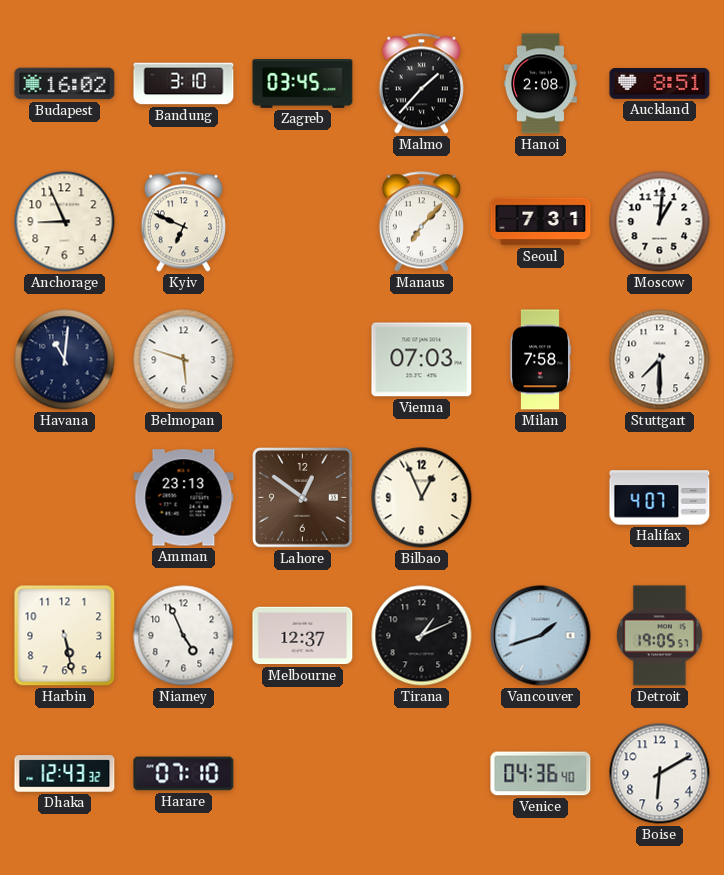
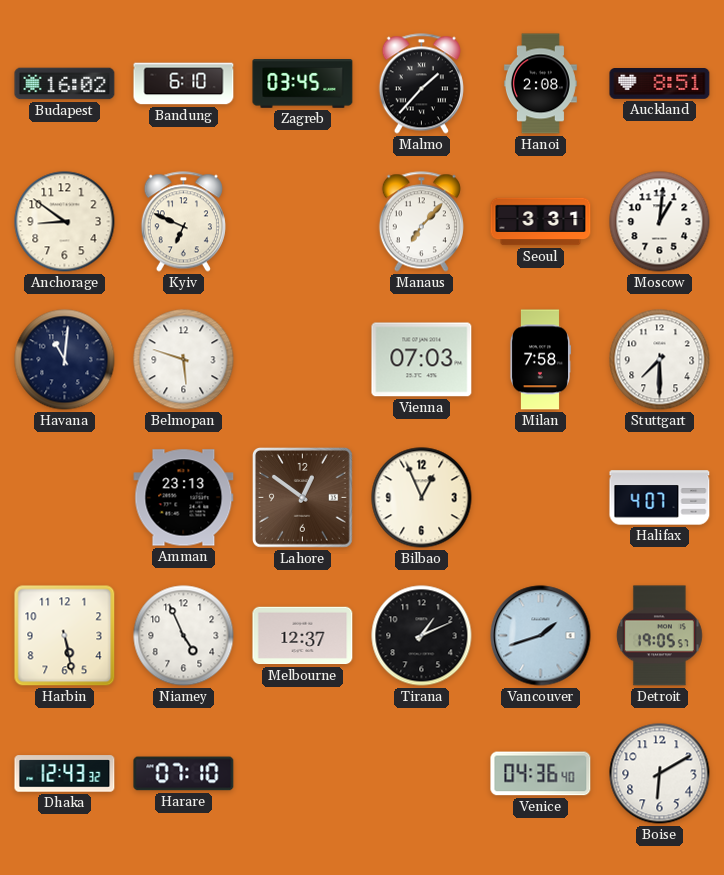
Bandung: 3:10 -> 6:10 (184, 84)
Anchorage: 8:56 -> 8:51 (65, 222)
Seoul: 7:31 -> 3:31 (541, 222)
